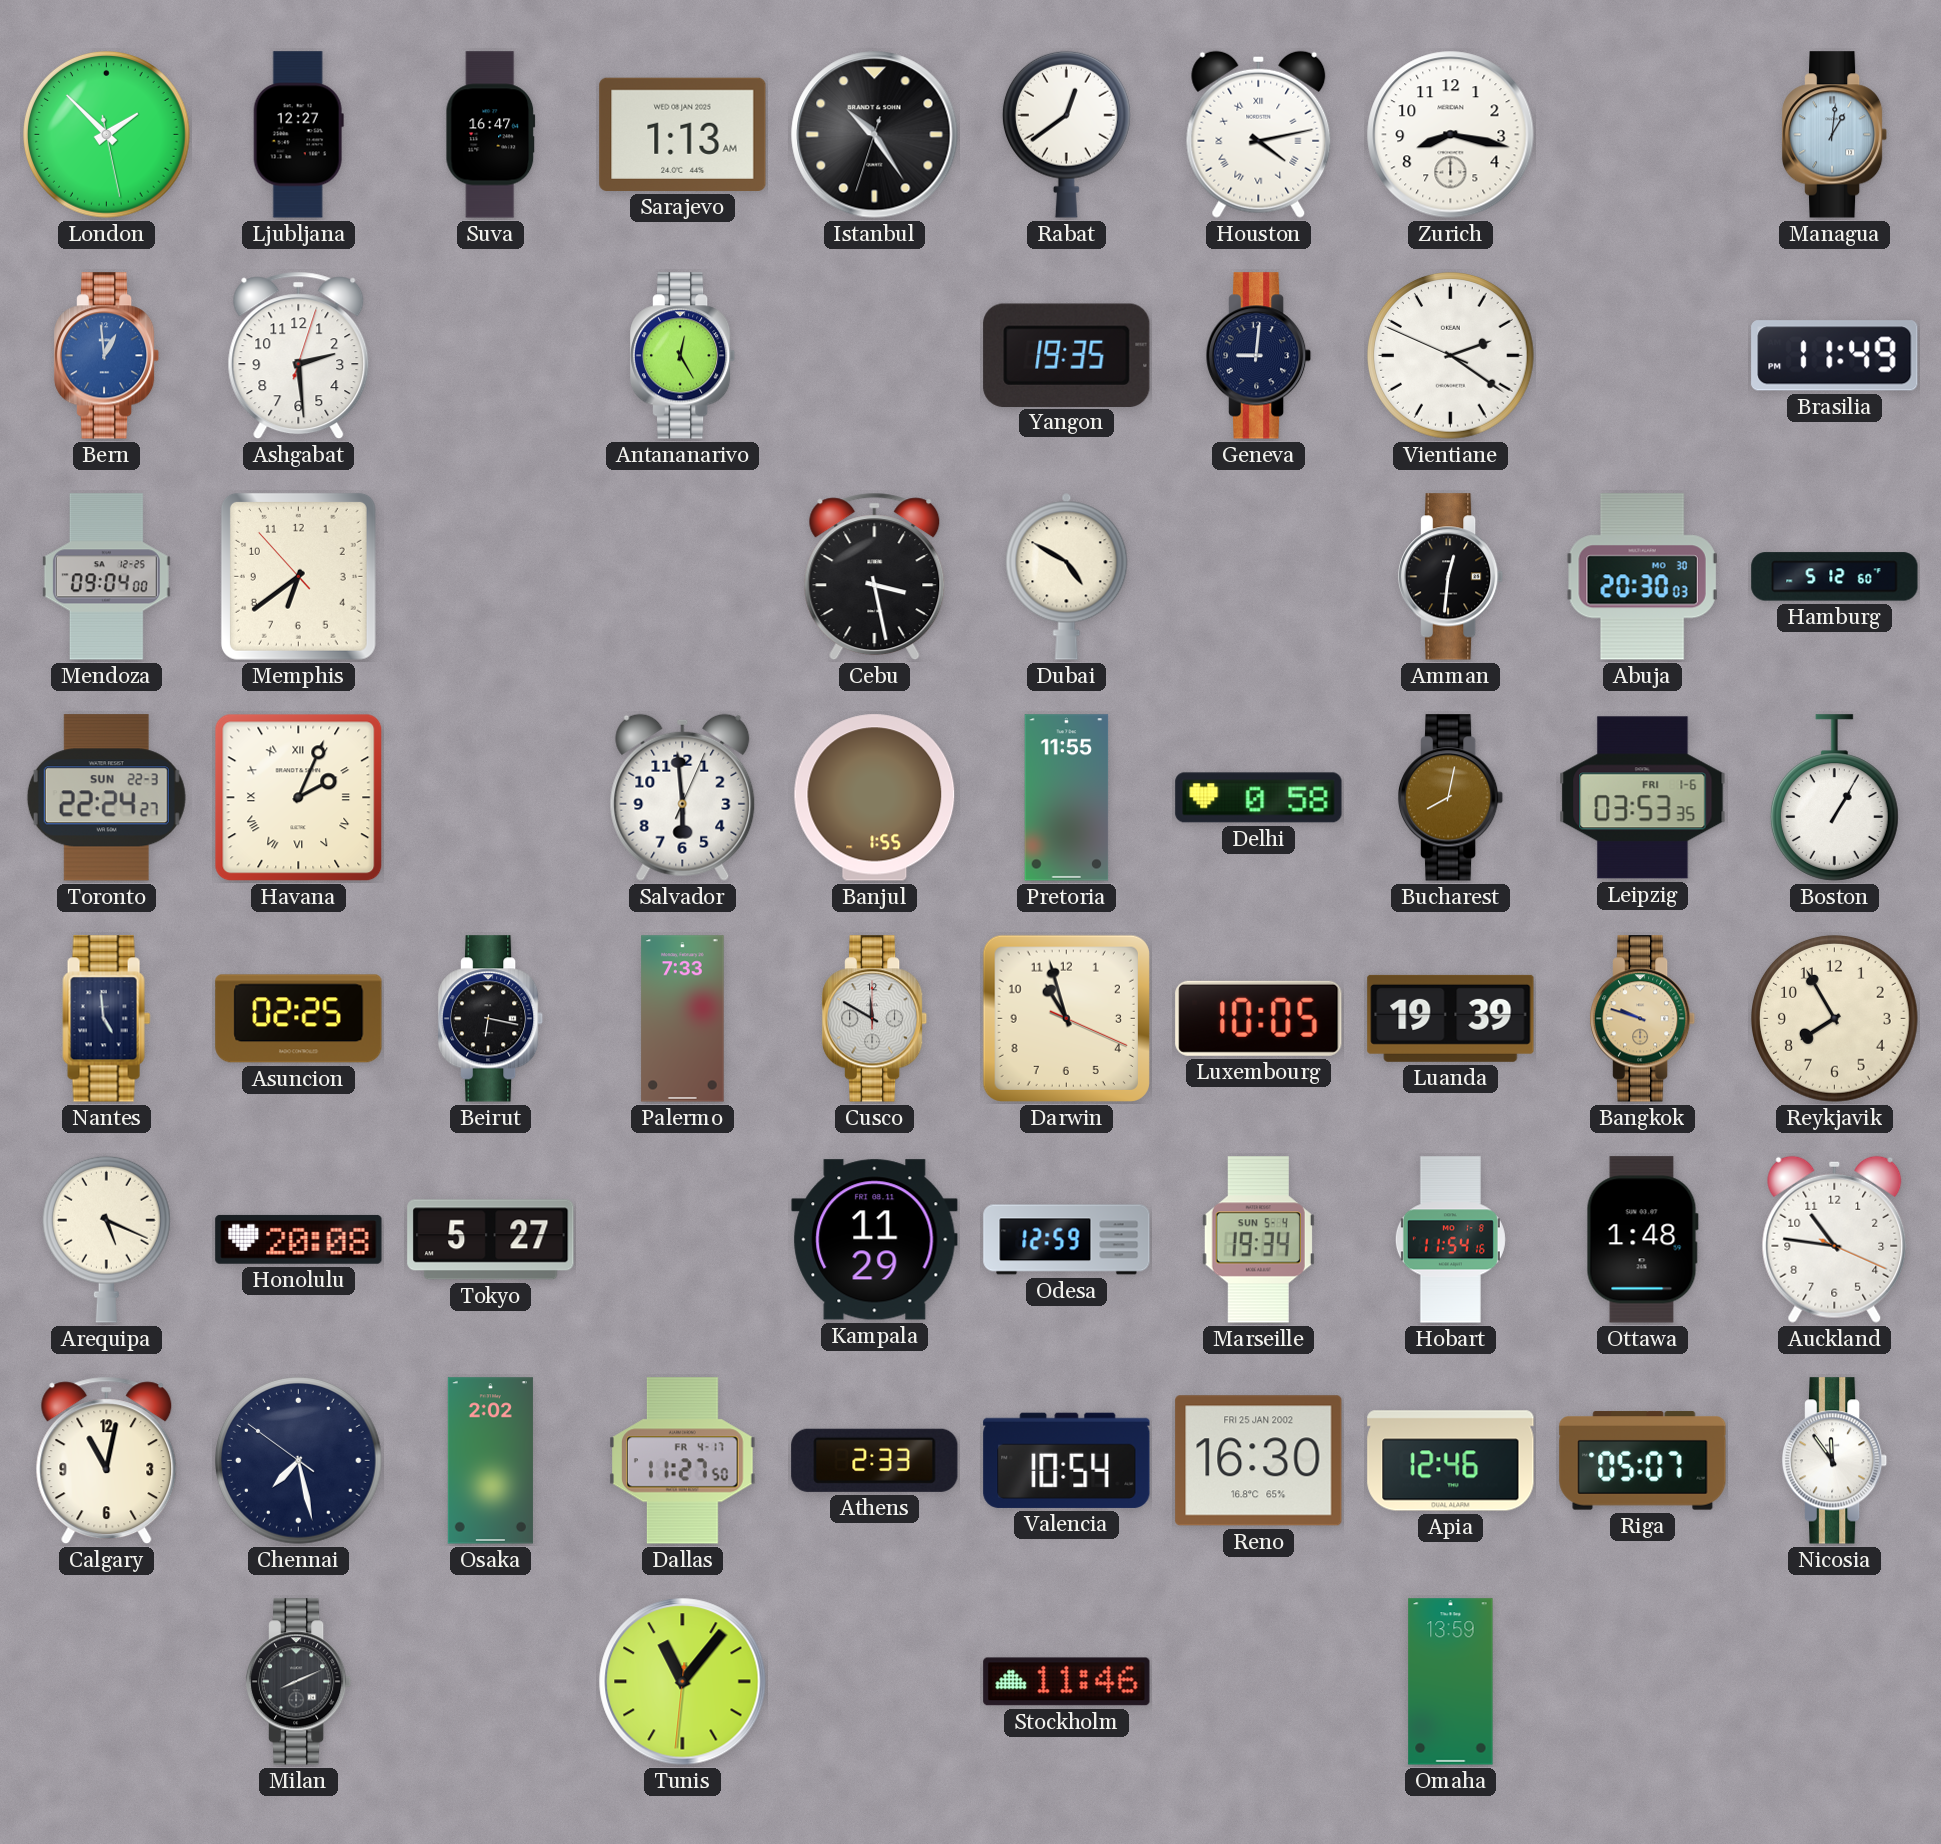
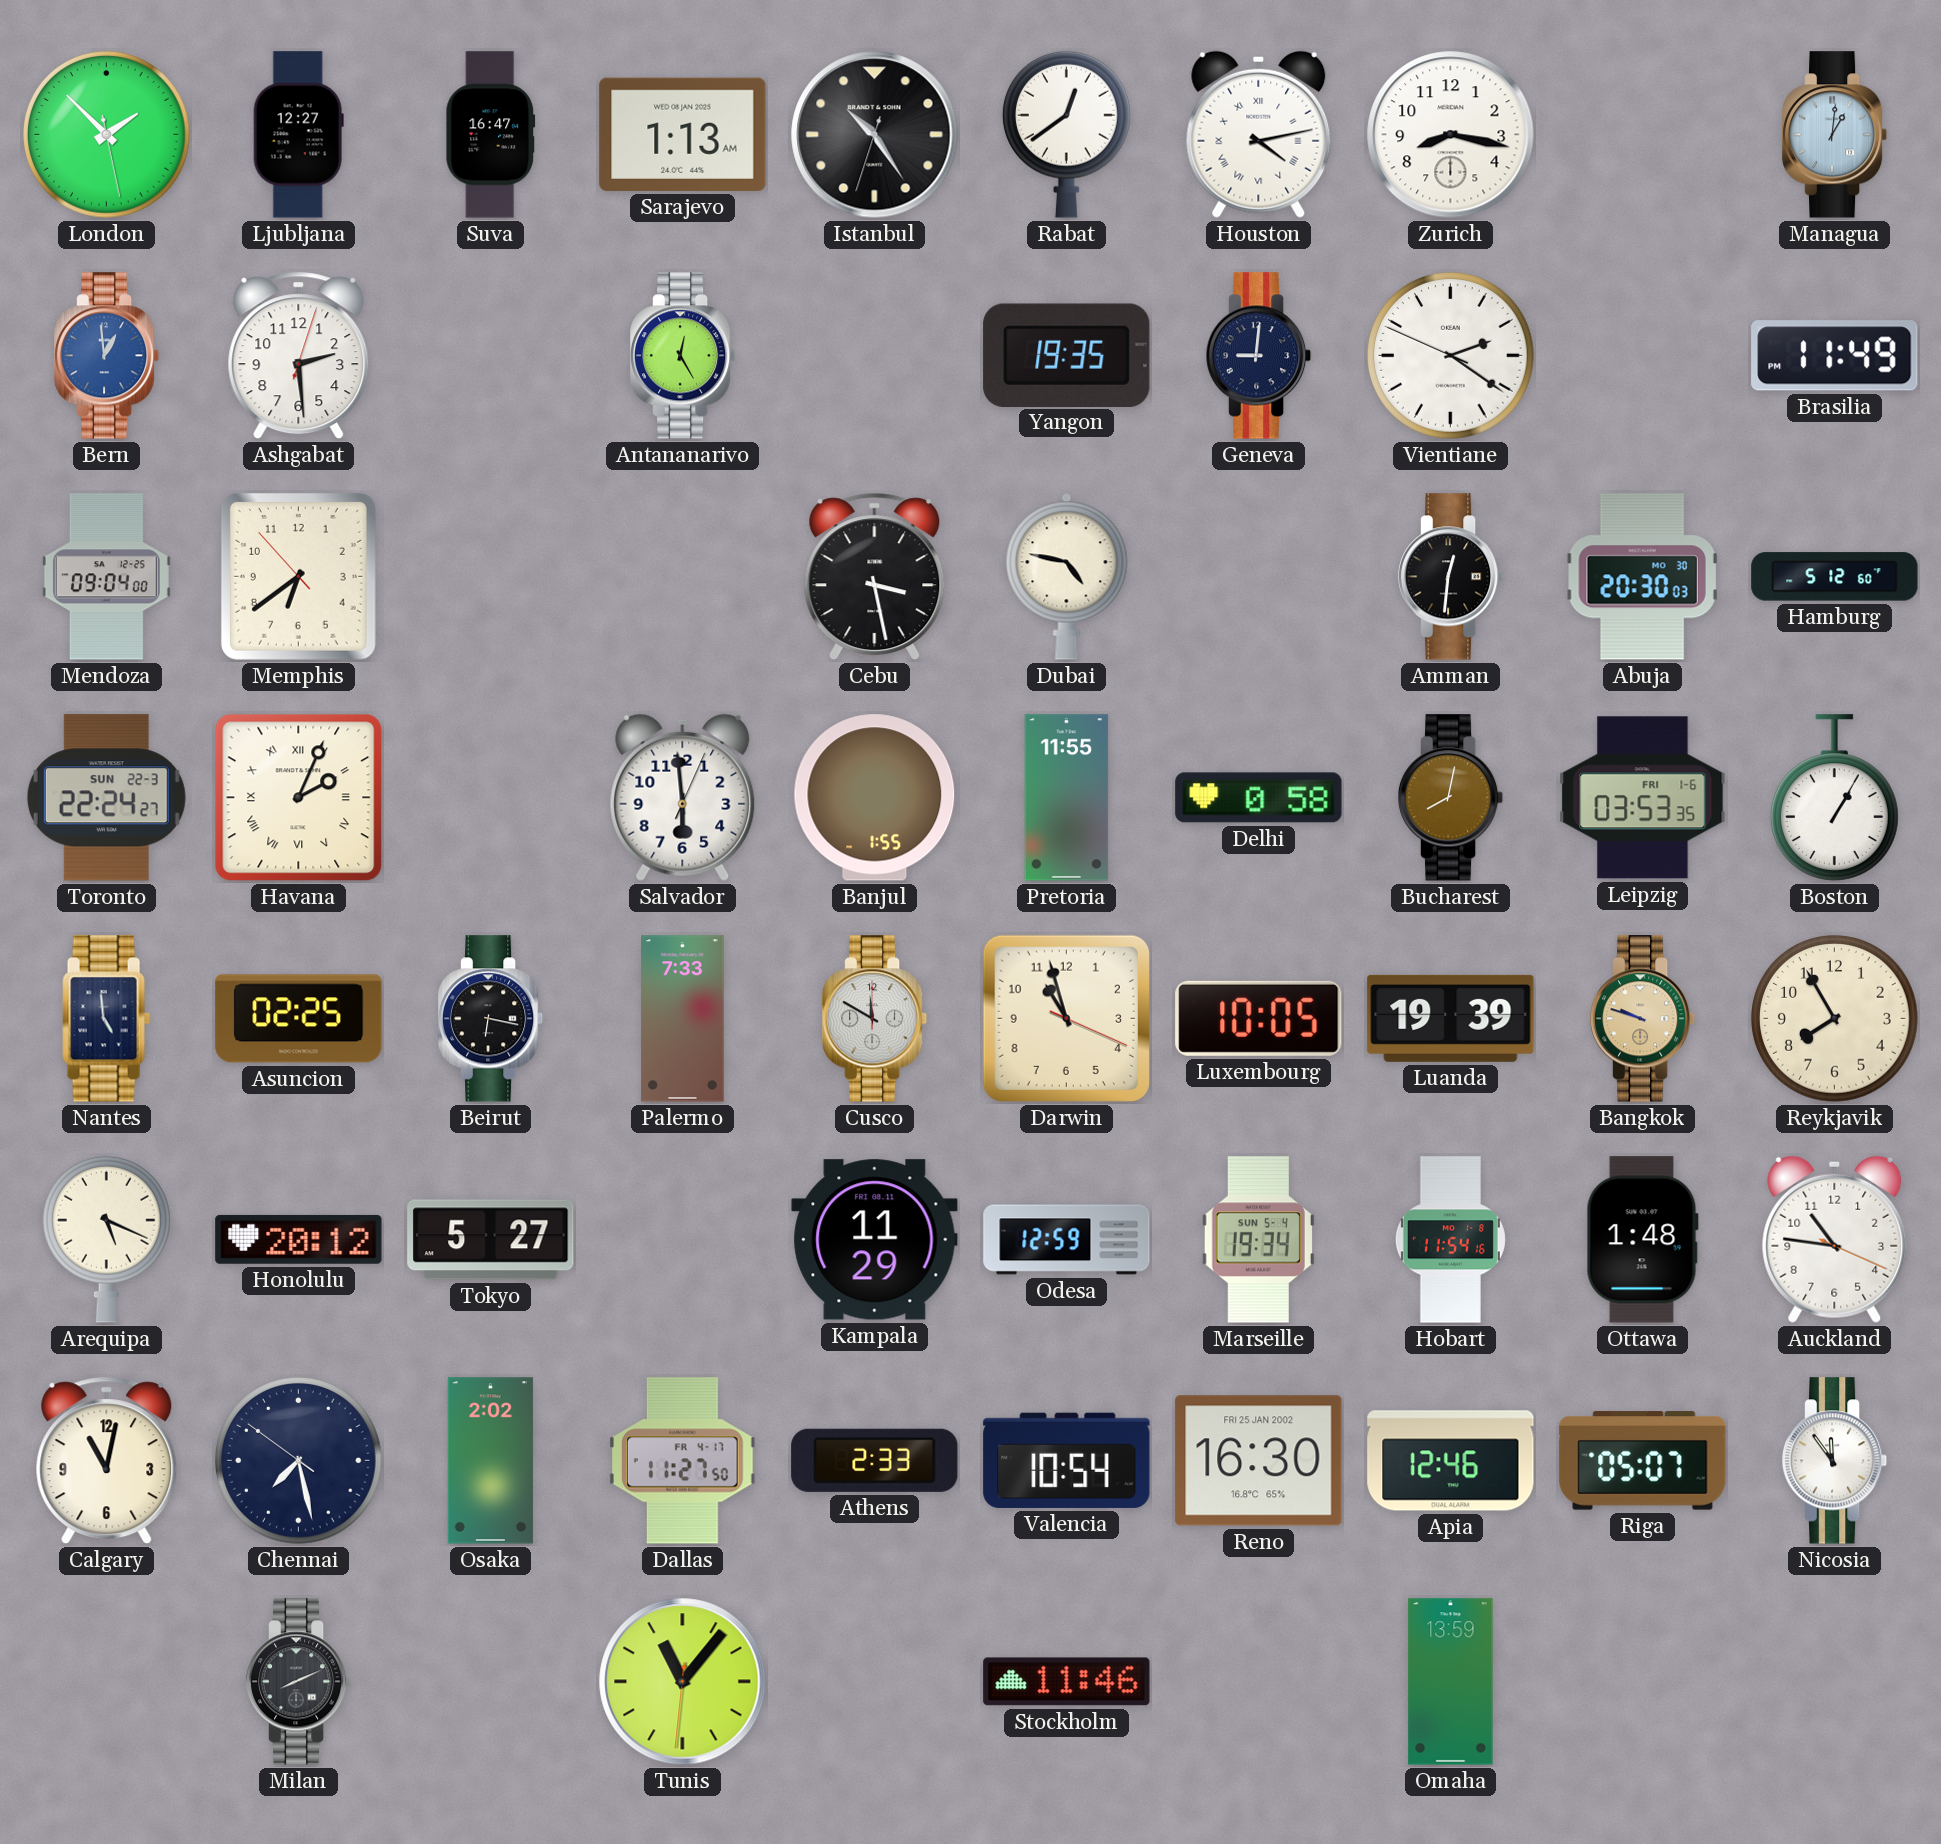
Dubai: 4:50 -> 4:47 (1067, 576)
Honolulu: 20:08 -> 20:12 (299, 1239)
